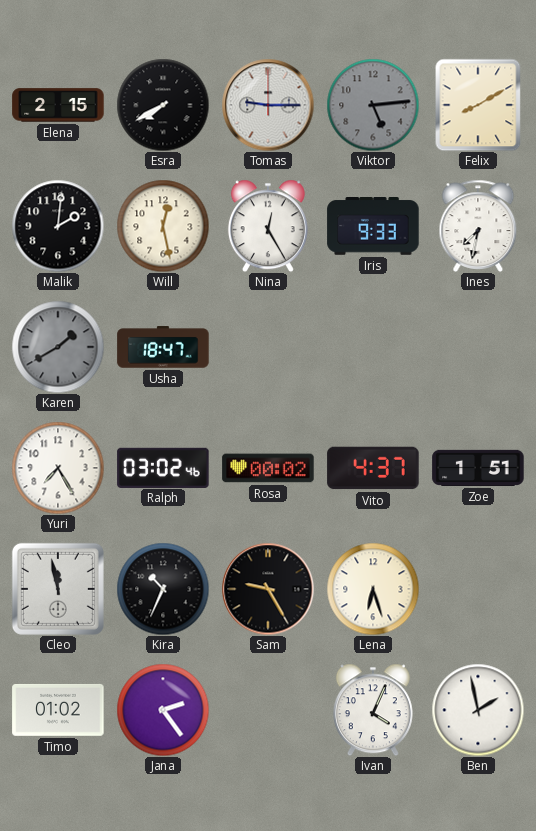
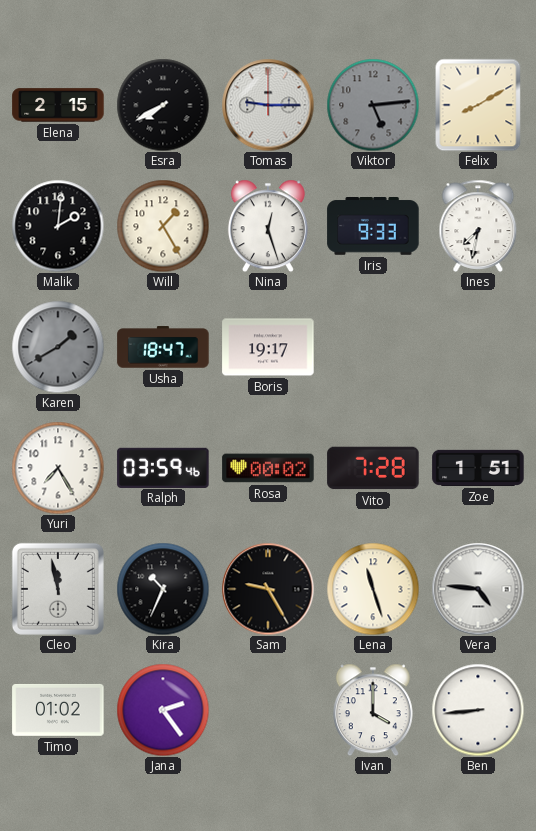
Will: 12:28 -> 1:25 (163, 226)
Nina: 12:25 -> 12:27 (268, 226)
Boris: none -> 19:17 (268, 347)
Ralph: 03:02 -> 03:59 (163, 467)
Vito: 4:37 -> 7:28 (373, 468)
Lena: 6:27 -> 11:27 (373, 589)
Vera: none -> 4:46 (478, 589)
Ivan: 4:04 -> 4:00 (373, 710)
Ben: 1:58 -> 8:44 (478, 710)
